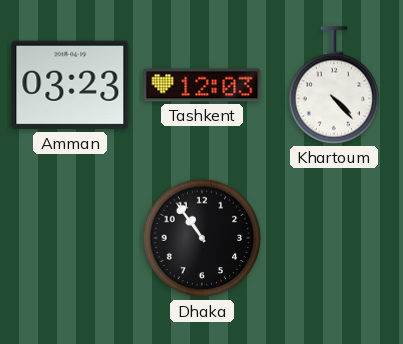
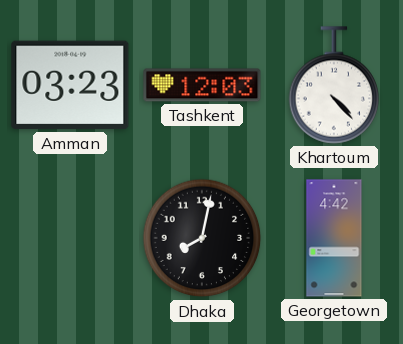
Dhaka: 10:54 -> 8:02 (202, 238)
Georgetown: none -> 4:42 (334, 238)
